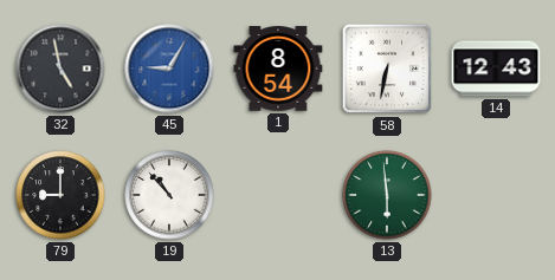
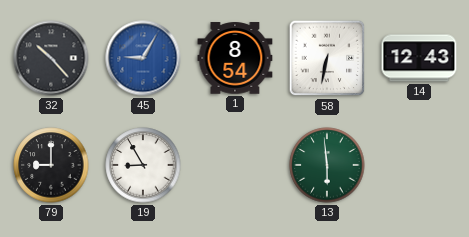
32: 4:58 -> 10:23 (51, 58)
19: 10:53 -> 8:55 (143, 165)
